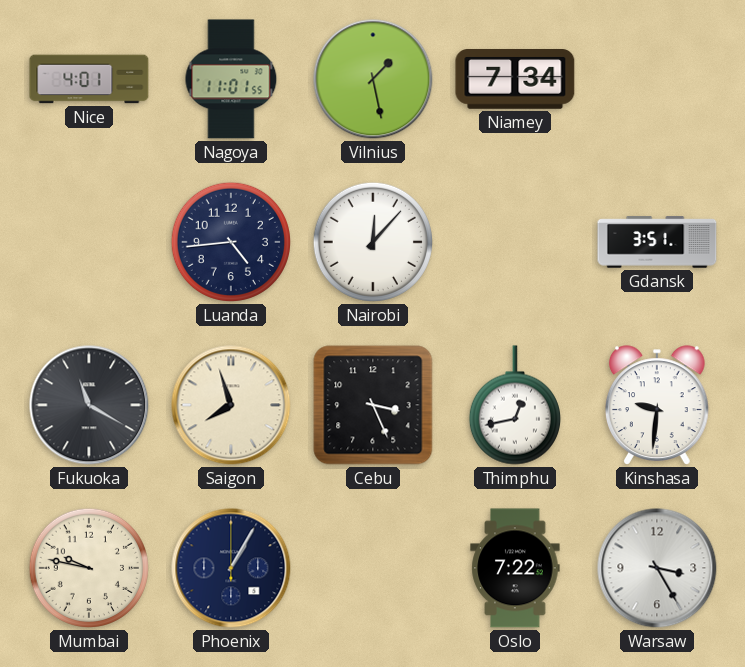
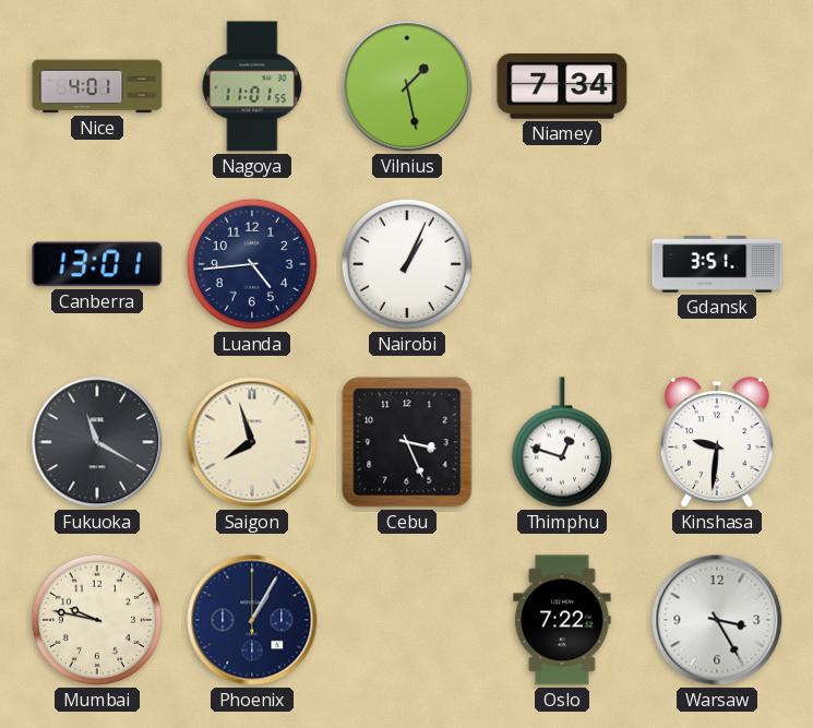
Canberra: none -> 13:01 (97, 264)
Nairobi: 12:07 -> 1:04 (407, 264)
Thimphu: 12:43 -> 12:48 (562, 442)
